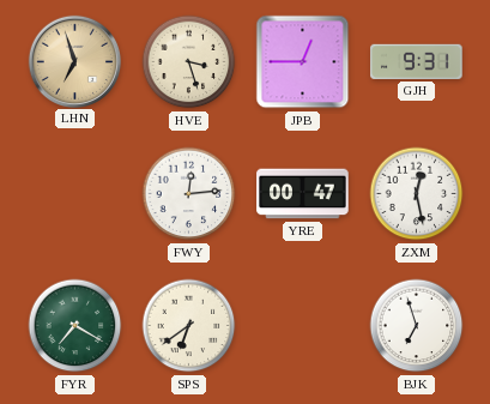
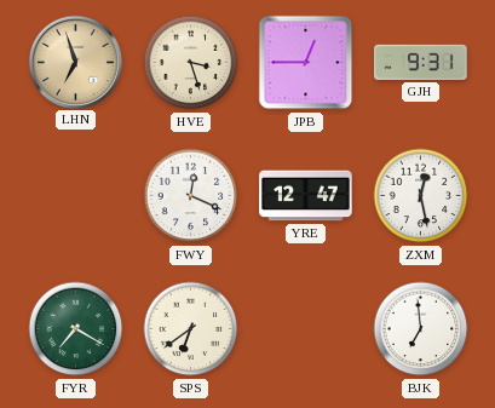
FWY: 12:14 -> 12:19 (191, 196)
YRE: 00:47 -> 12:47 (306, 196)
BJK: 6:57 -> 6:59 (421, 329)
